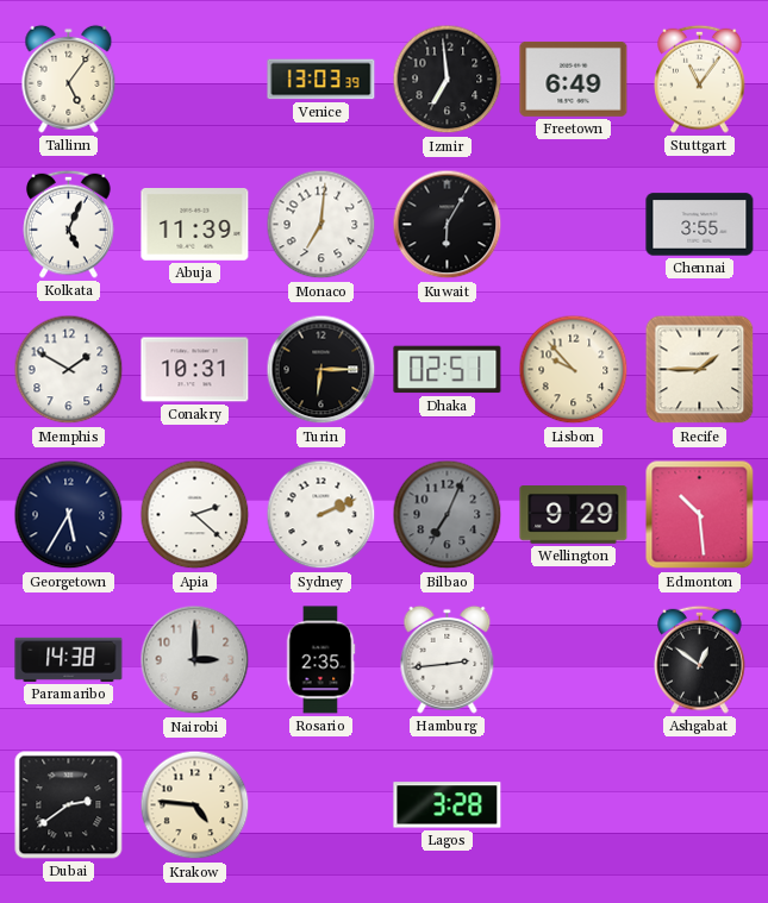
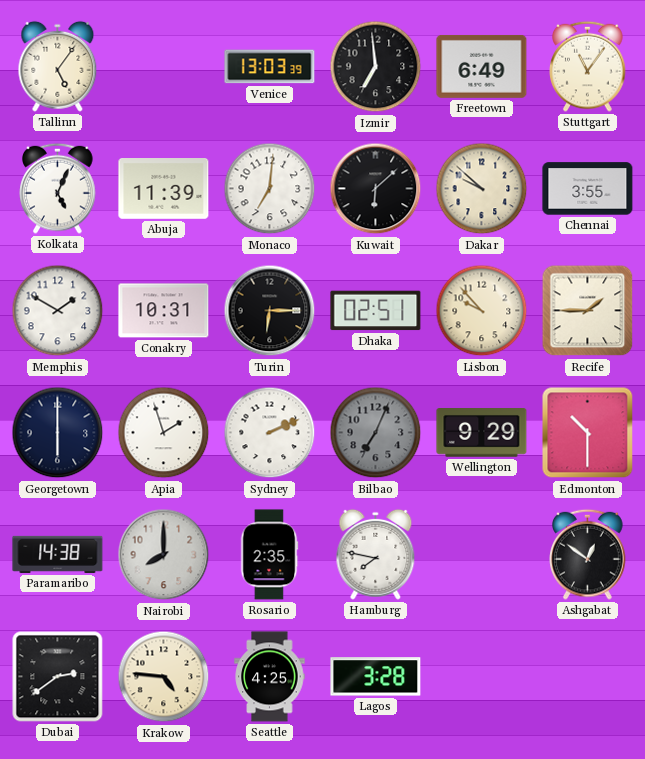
Kuwait: 6:05 -> 6:08 (376, 189)
Dakar: none -> 9:52 (482, 189)
Georgetown: 5:35 -> 6:00 (58, 433)
Apia: 2:22 -> 1:57 (164, 433)
Edmonton: 10:29 -> 10:30 (588, 433)
Nairobi: 3:00 -> 8:00 (164, 555)
Hamburg: 2:44 -> 7:47 (376, 554)
Seattle: none -> 4:25 (270, 677)
